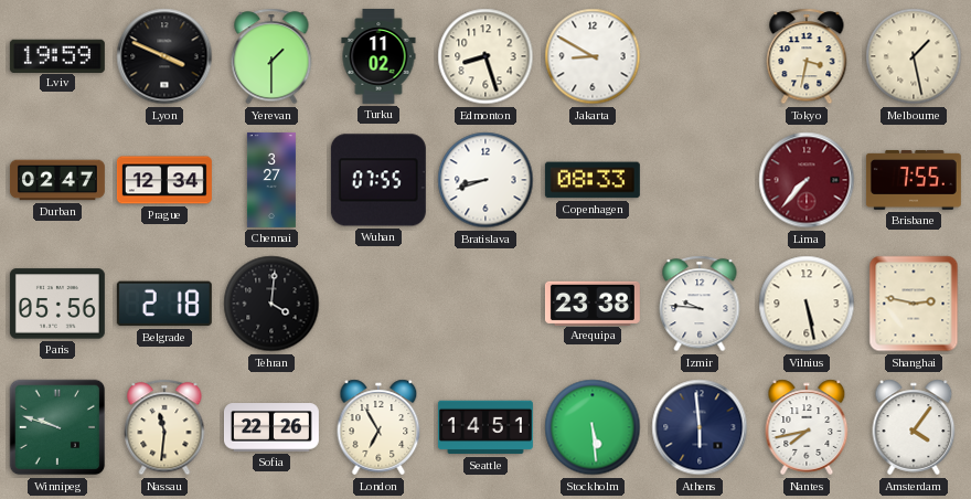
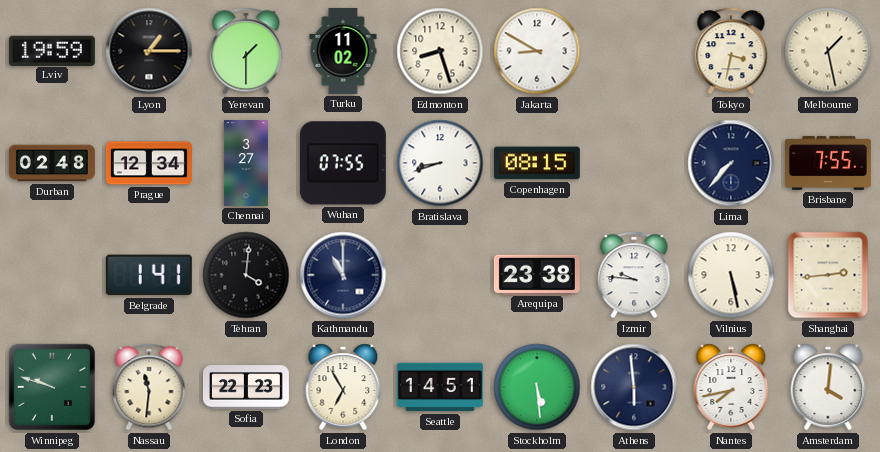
Lyon: 3:49 -> 1:15 (149, 51)
Durban: 02:47 -> 02:48 (52, 163)
Copenhagen: 08:33 -> 08:15 (537, 163)
Lima dial: burgundy -> navy (731, 163)
Paris: 05:56 -> none (57, 304)
Belgrade: 2:18 -> 1:41 (149, 275)
Kathmandu: none -> 11:00 (343, 275)
Shanghai: 2:47 -> 2:44 (828, 275)
Sofia: 22:26 -> 22:23 (246, 387)
Amsterdam: 4:06 -> 4:01 (828, 387)
